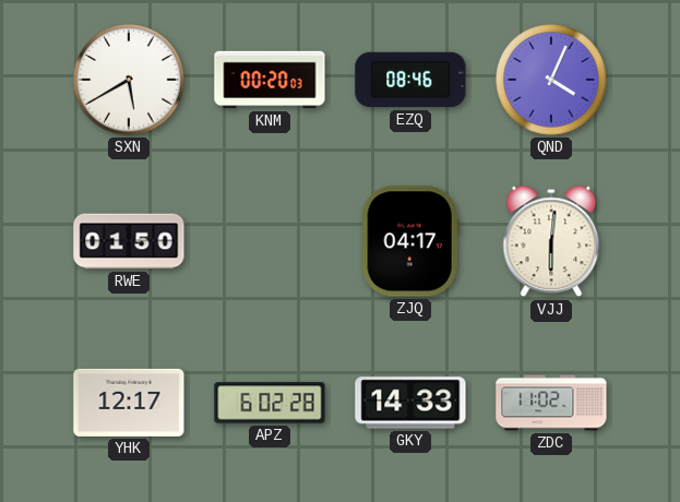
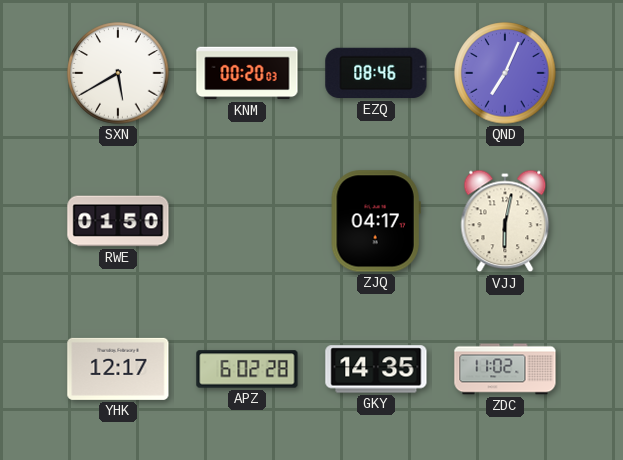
QND: 4:04 -> 7:04 (505, 73)
VJJ: 6:01 -> 6:02 (505, 221)
GKY: 14:33 -> 14:35 (376, 369)
